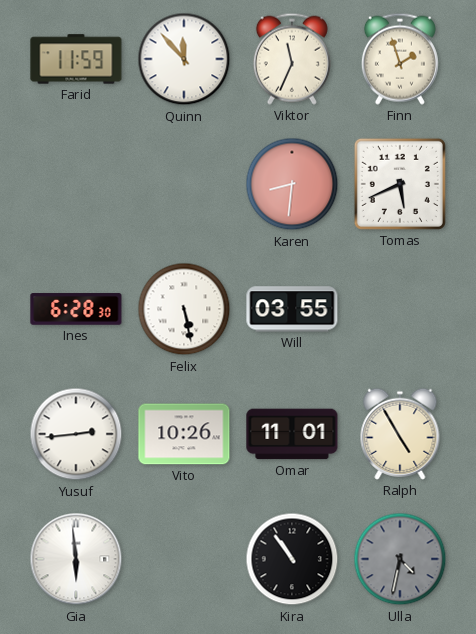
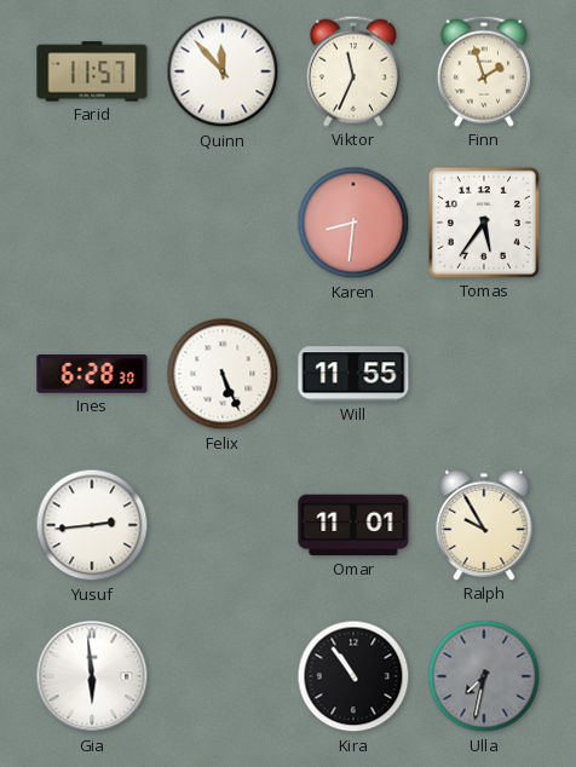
Farid: 11:59 -> 11:57 (92, 71)
Tomas: 5:41 -> 5:36 (484, 223)
Felix: 5:28 -> 5:26 (223, 374)
Will: 03:55 -> 11:55 (353, 374)
Vito: 10:26 -> none (184, 434)
Ralph: 4:55 -> 9:55 (484, 525)
Ulla: 4:32 -> 7:32 (484, 676)
